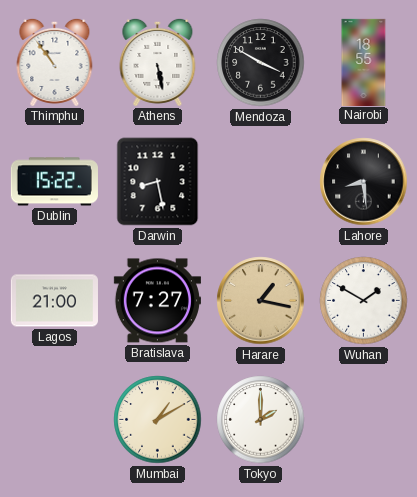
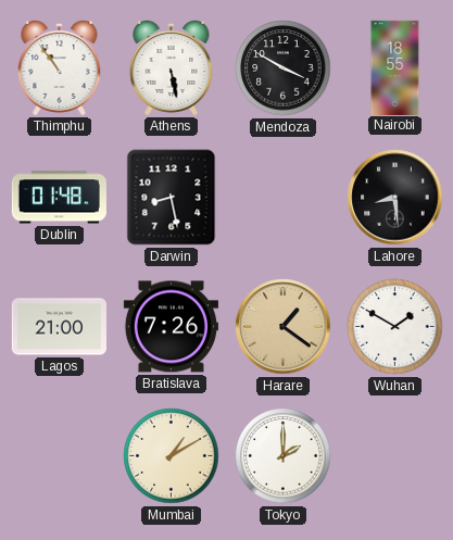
Dublin: 15:22 -> 01:48 (59, 198)
Bratislava: 7:27 -> 7:26 (171, 327)
Harare: 1:17 -> 1:21 (284, 327)
